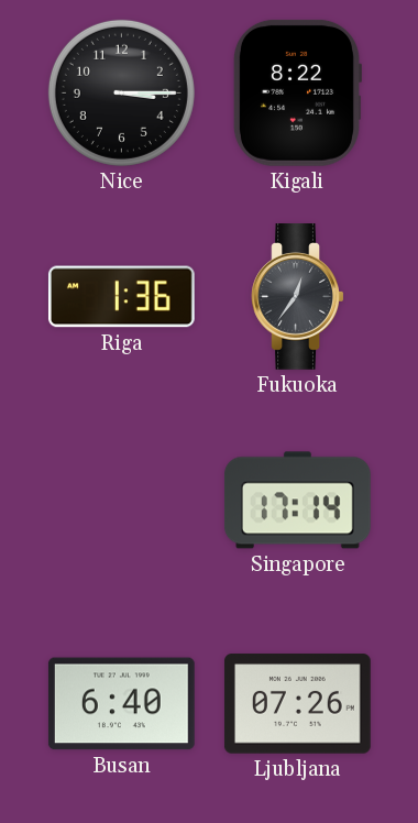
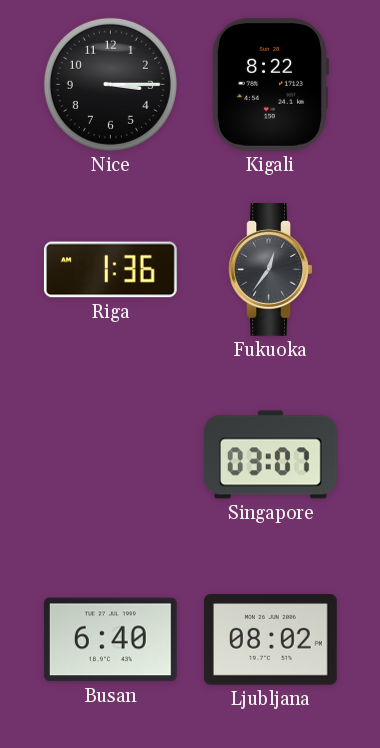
Singapore: 17:14 -> 03:07 (270, 455)
Ljubljana: 07:26 -> 08:02 (270, 640)
